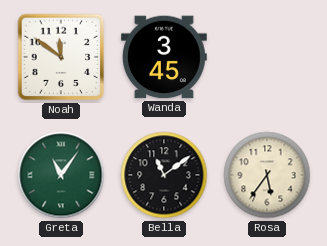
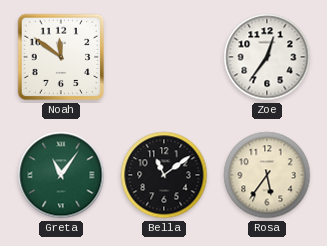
Wanda: 3:45 -> none (164, 57)
Zoe: none -> 12:36 (267, 57)
